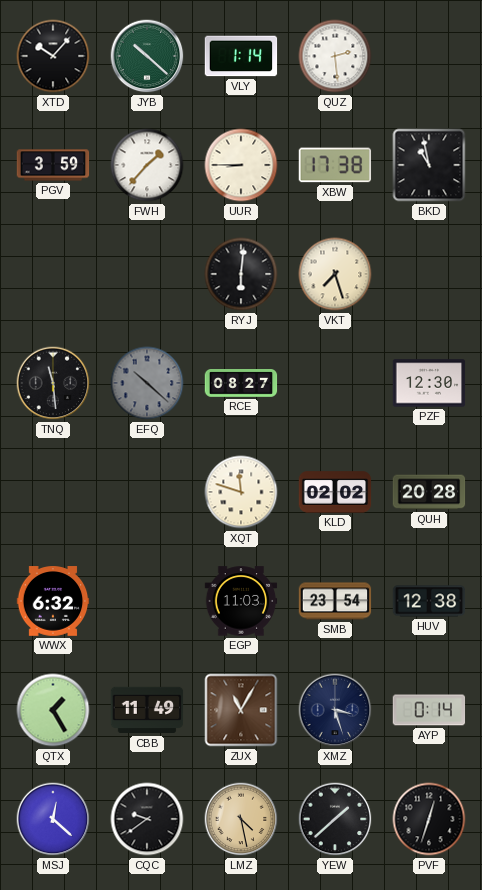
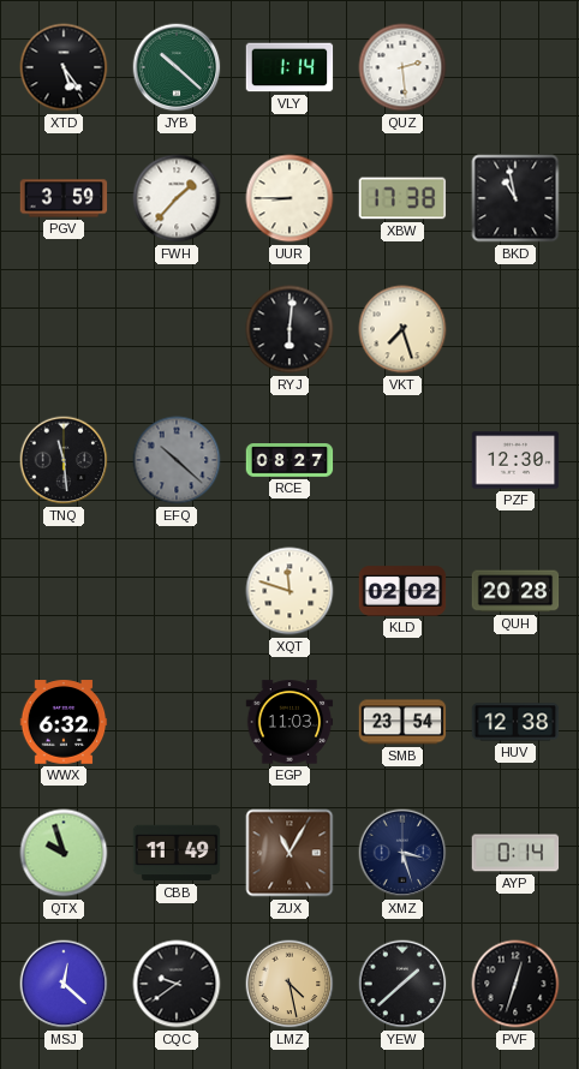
XTD: 10:07 -> 5:24 (64, 67)
QTX: 1:25 -> 9:57 (64, 853)
